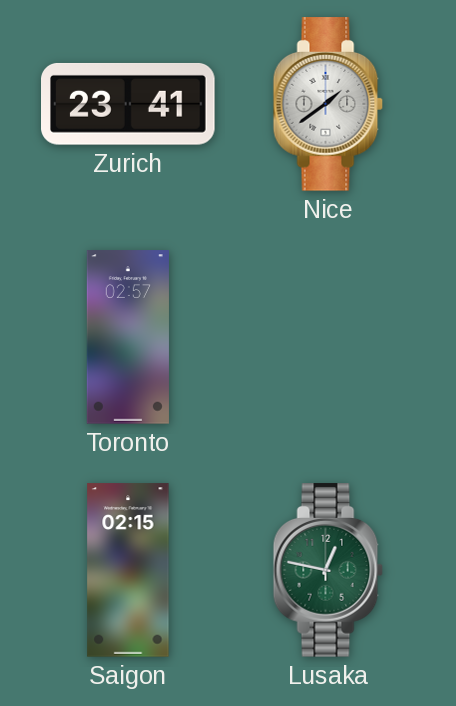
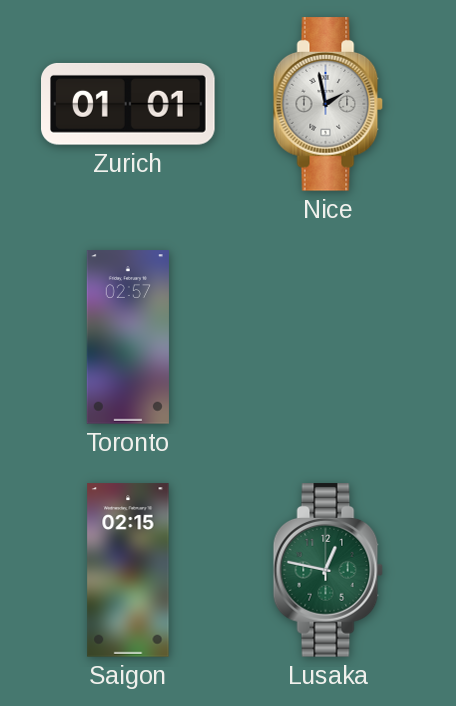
Zurich: 23:41 -> 01:01 (128, 104)
Nice: 1:39 -> 1:58 (328, 104)
